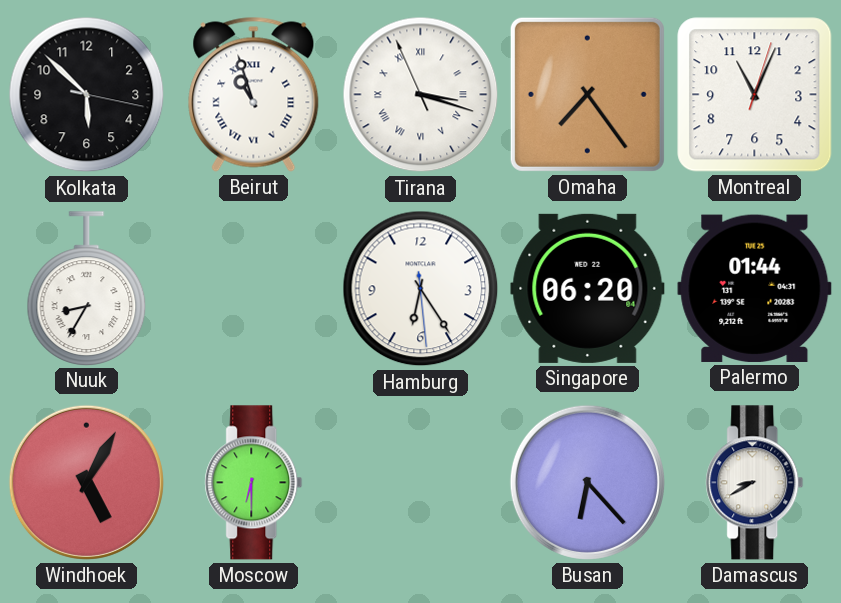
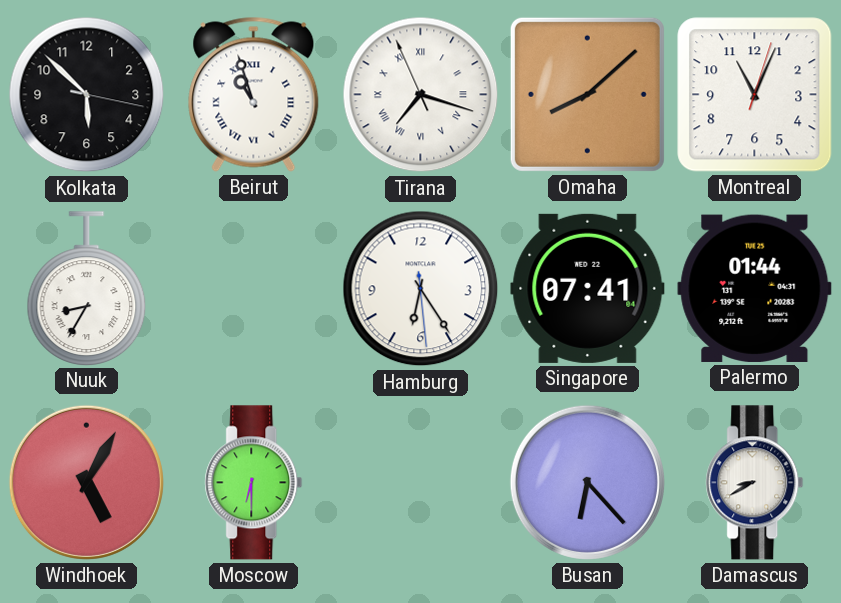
Tirana: 3:17 -> 7:17 (421, 95)
Omaha: 7:24 -> 8:08 (587, 94)
Singapore: 06:20 -> 07:41 (588, 288)
